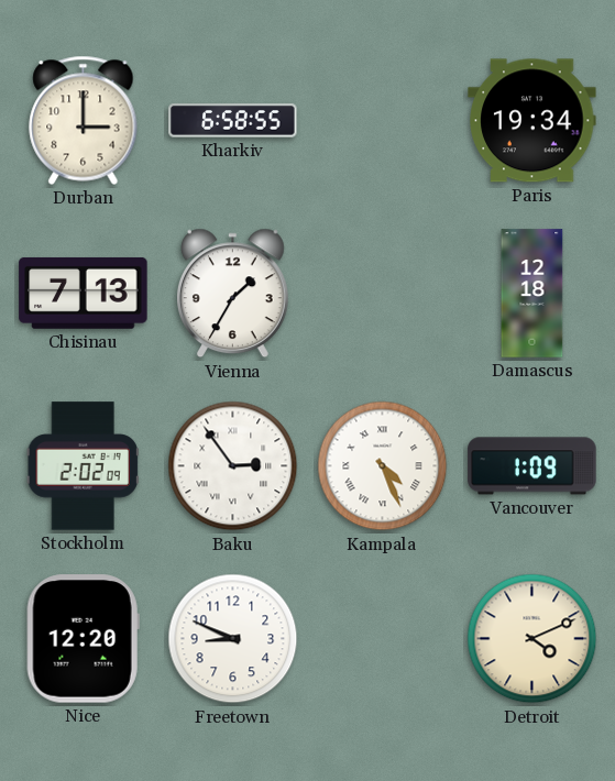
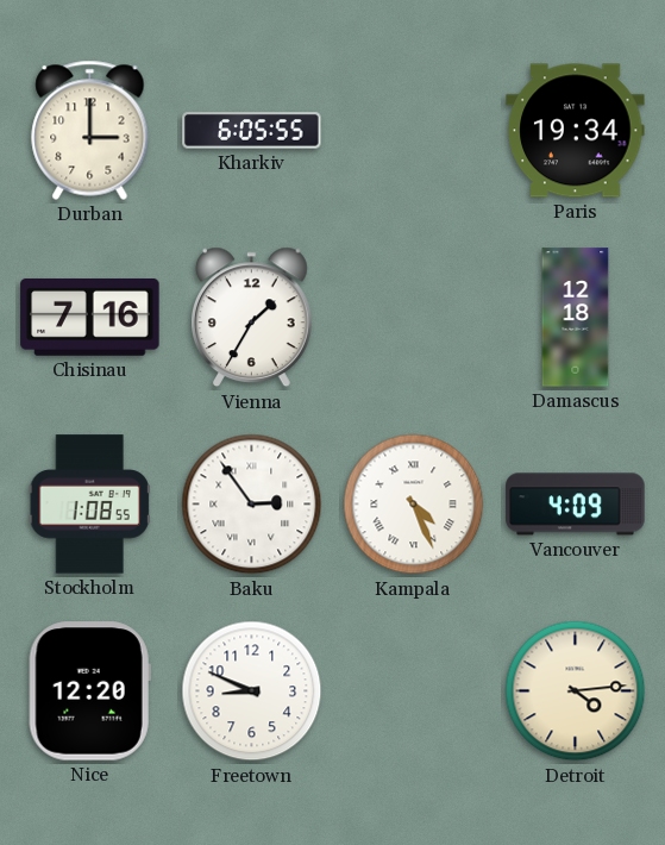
Kharkiv: 6:58 -> 6:05 (252, 131)
Chisinau: 7:13 -> 7:16 (90, 317)
Stockholm: 2:02 -> 1:08 (89, 505)
Vancouver: 1:09 -> 4:09 (576, 505)
Detroit: 4:11 -> 4:14 (576, 691)
